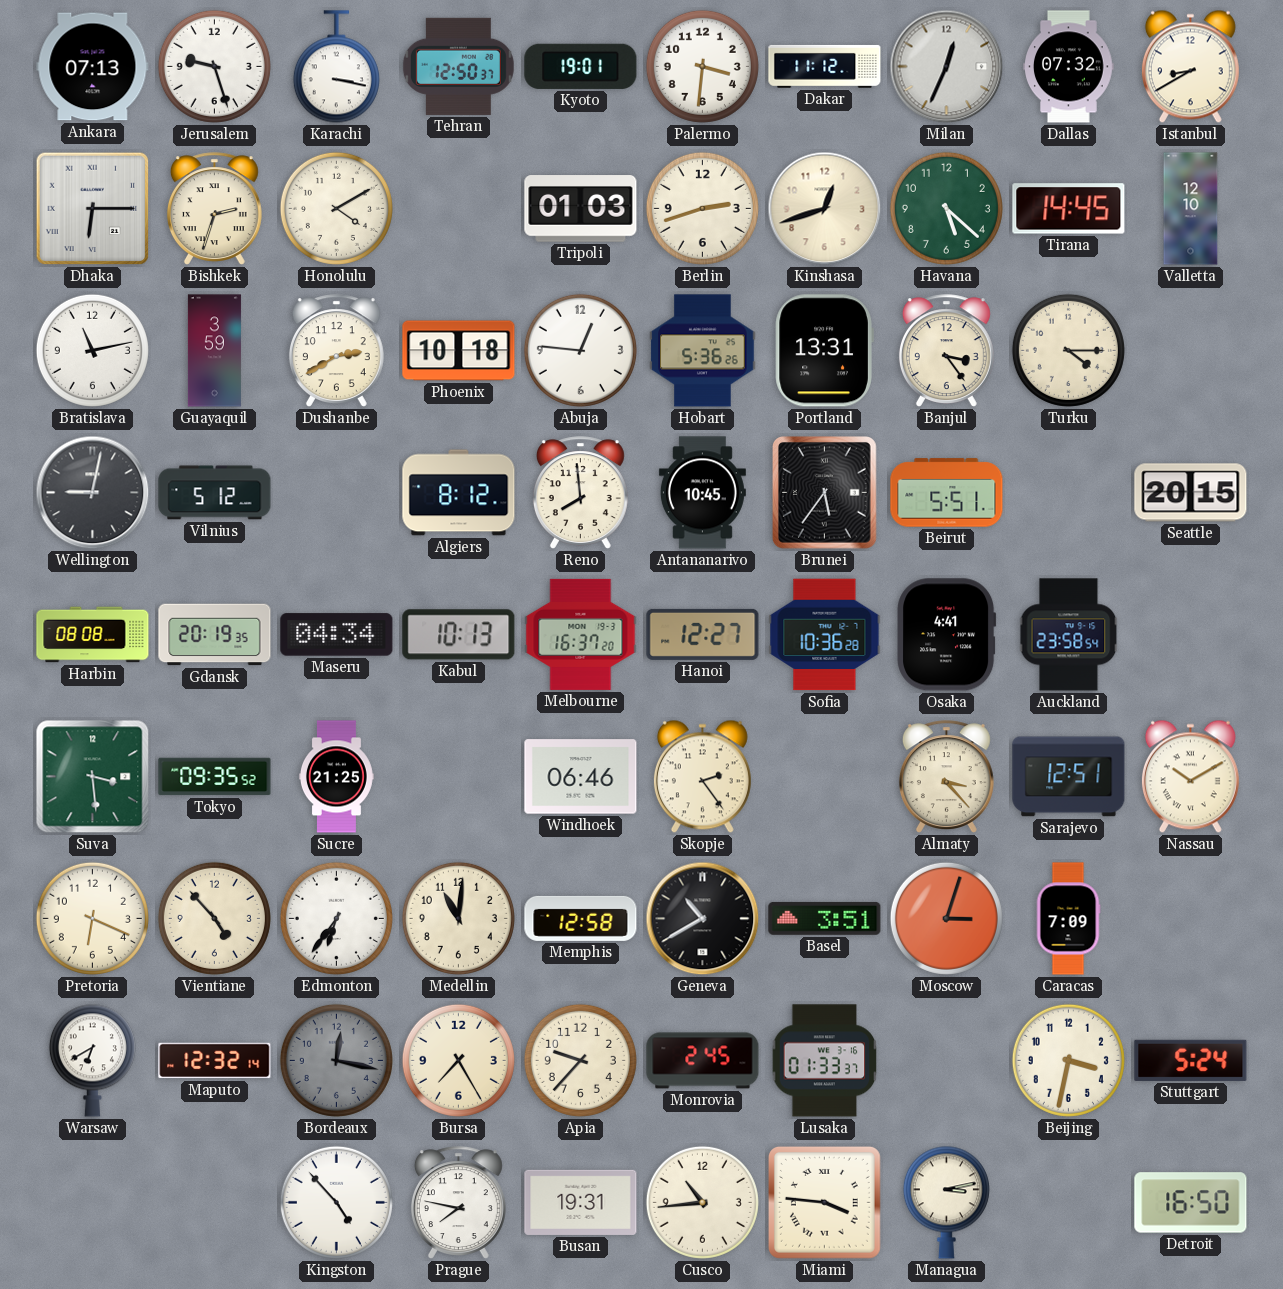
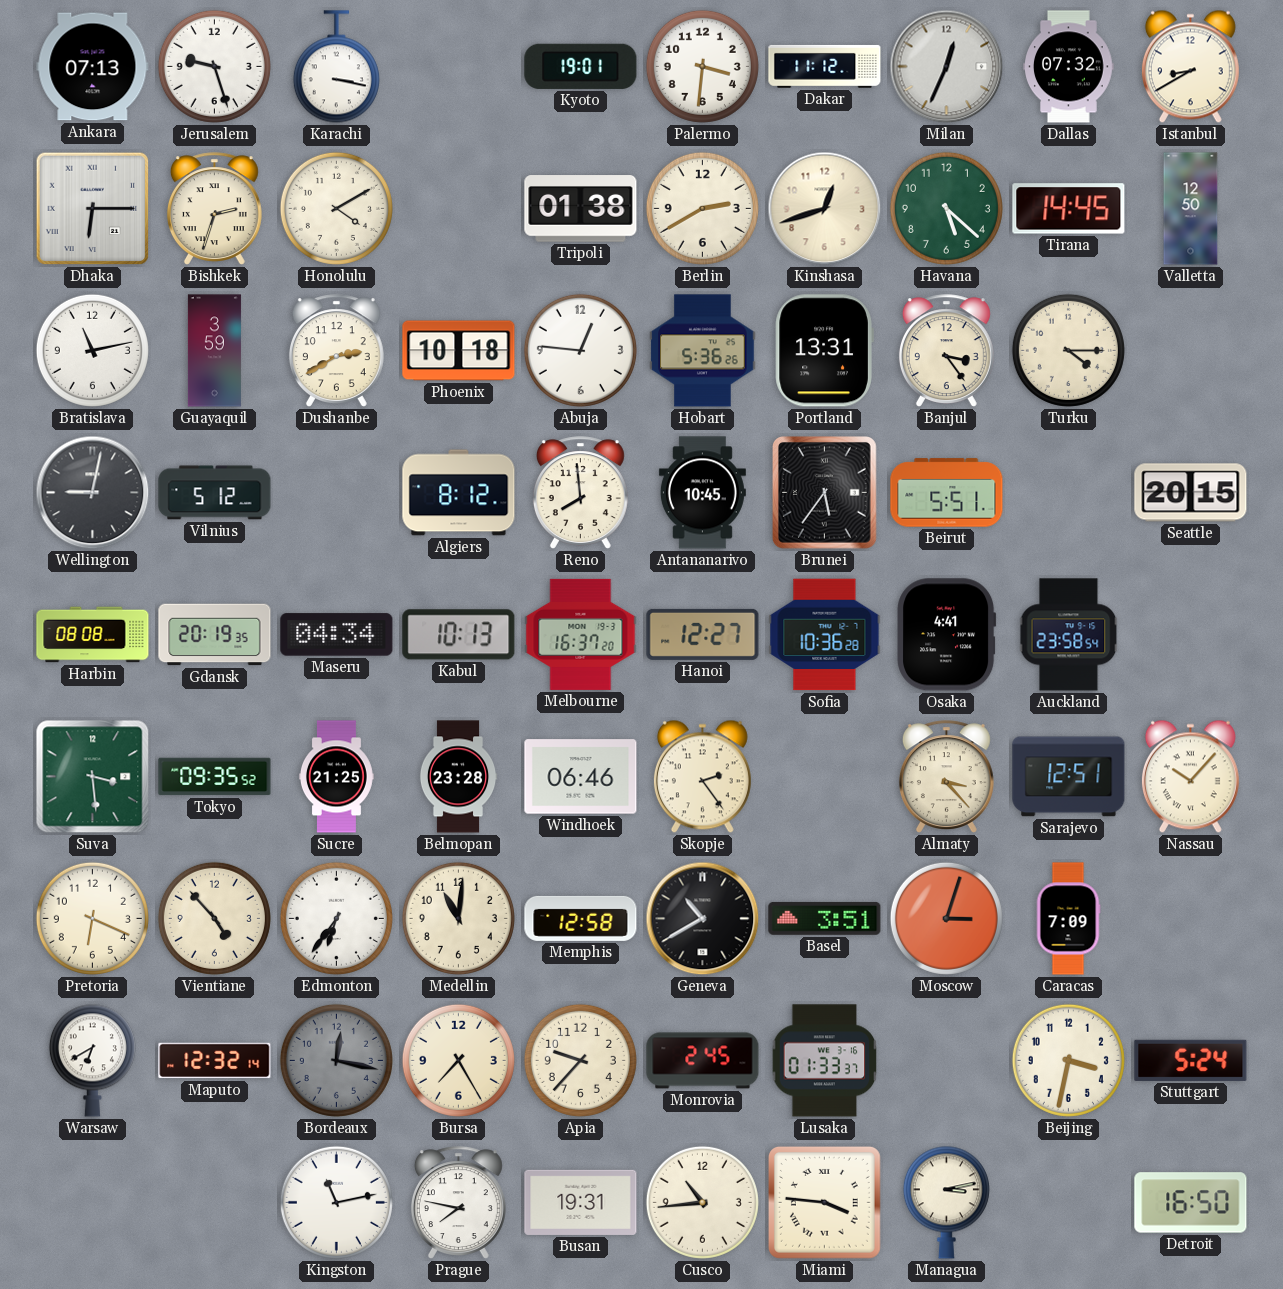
Tehran: 12:50 -> none (458, 66)
Tripoli: 01:03 -> 01:38 (581, 209)
Berlin: 2:42 -> 2:40 (702, 208)
Valletta: 12:10 -> 12:50 (1191, 209)
Belmopan: none -> 23:28 (458, 777)
Nassau: 10:10 -> 10:07 (1190, 777)
Kingston: 4:53 -> 11:13 (336, 1202)
